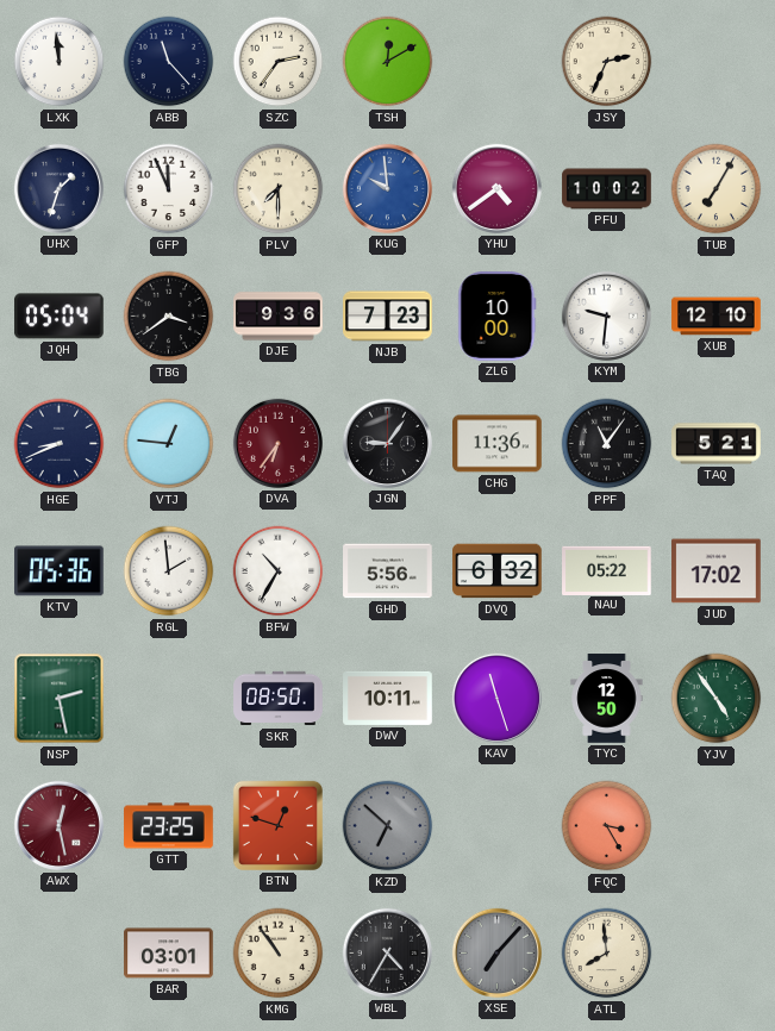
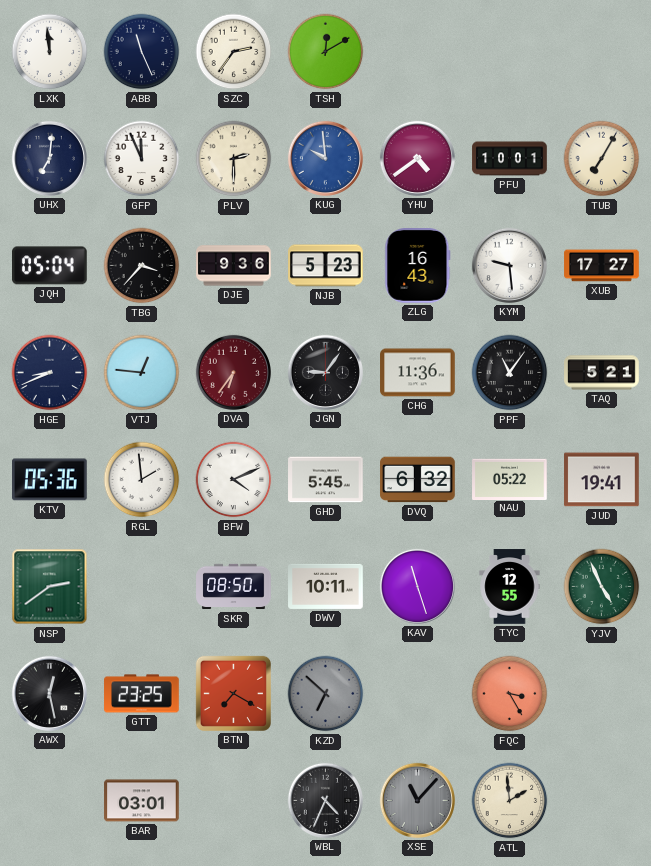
ABB: 11:23 -> 11:26 (142, 52)
JSY: 2:34 -> none (607, 62)
UHX: 1:33 -> 7:01 (49, 158)
PLV: 7:30 -> 2:30 (234, 159)
PFU: 10:02 -> 10:01 (510, 159)
TBG: 3:39 -> 3:37 (142, 266)
NJB: 7:23 -> 5:23 (326, 266)
ZLG: 10:00 -> 16:43 (418, 266)
KYM: 9:31 -> 9:29 (509, 265)
XUB: 12:10 -> 17:27 (602, 266)
BFW: 10:35 -> 4:11 (234, 480)
GHD: 5:56 -> 5:45 (326, 480)
JUD: 17:02 -> 19:41 (602, 480)
NSP: 2:28 -> 2:39 (50, 587)
TYC: 12:50 -> 12:55 (510, 587)
YJV: 4:54 -> 4:56 (602, 587)
AWX dial: burgundy -> black (49, 693)
BTN: 12:48 -> 7:20 (233, 693)
KMG: 10:54 -> none (279, 954)
WBL: 4:35 -> 4:34 (325, 800)
XSE: 7:07 -> 11:07 (417, 800)
ATL: 7:59 -> 1:59 (510, 801)
